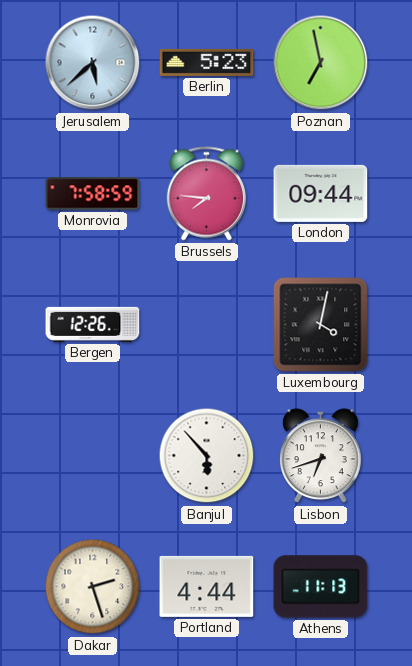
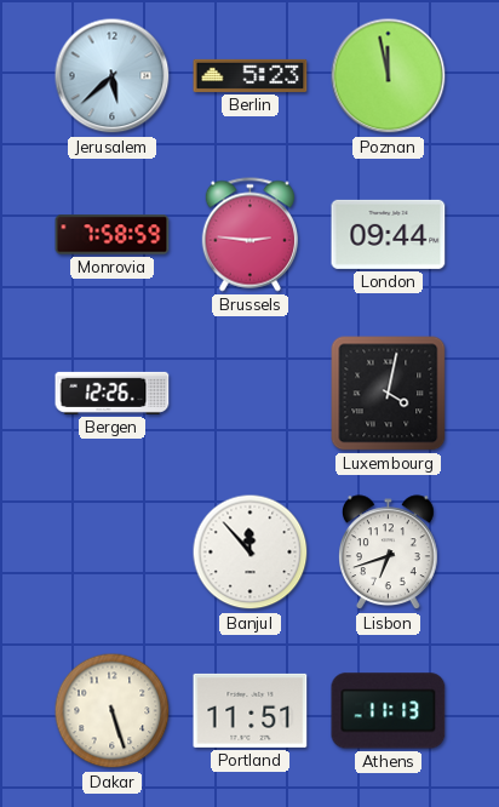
Poznan: 6:58 -> 11:58 (389, 76)
Brussels: 7:46 -> 2:46 (249, 235)
Banjul: 5:53 -> 11:53 (251, 553)
Dakar: 2:27 -> 5:27 (113, 711)
Portland: 4:44 -> 11:51 (251, 710)
